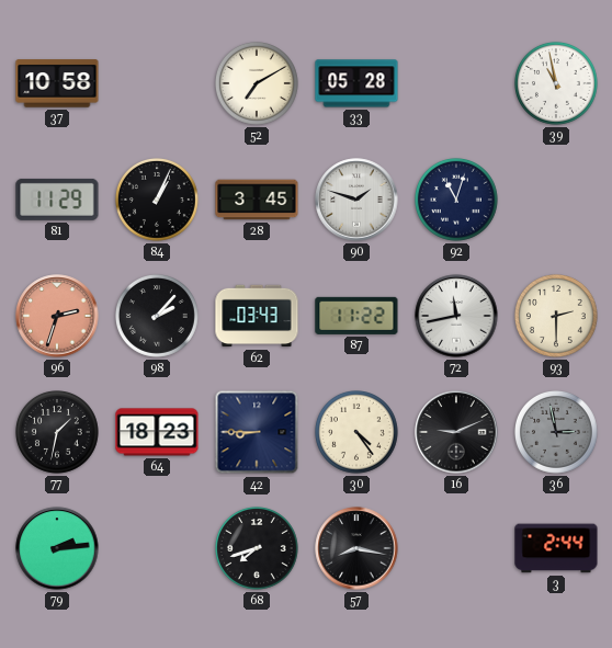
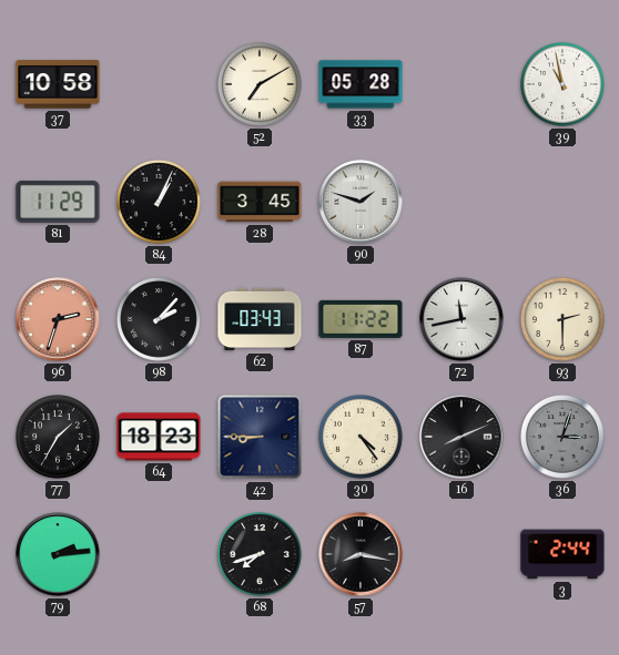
92: 11:03 -> none (457, 201)
77: 1:32 -> 1:35 (59, 438)
16: 9:11 -> 8:11 (461, 437)
36: 2:58 -> 3:03 (564, 438)
